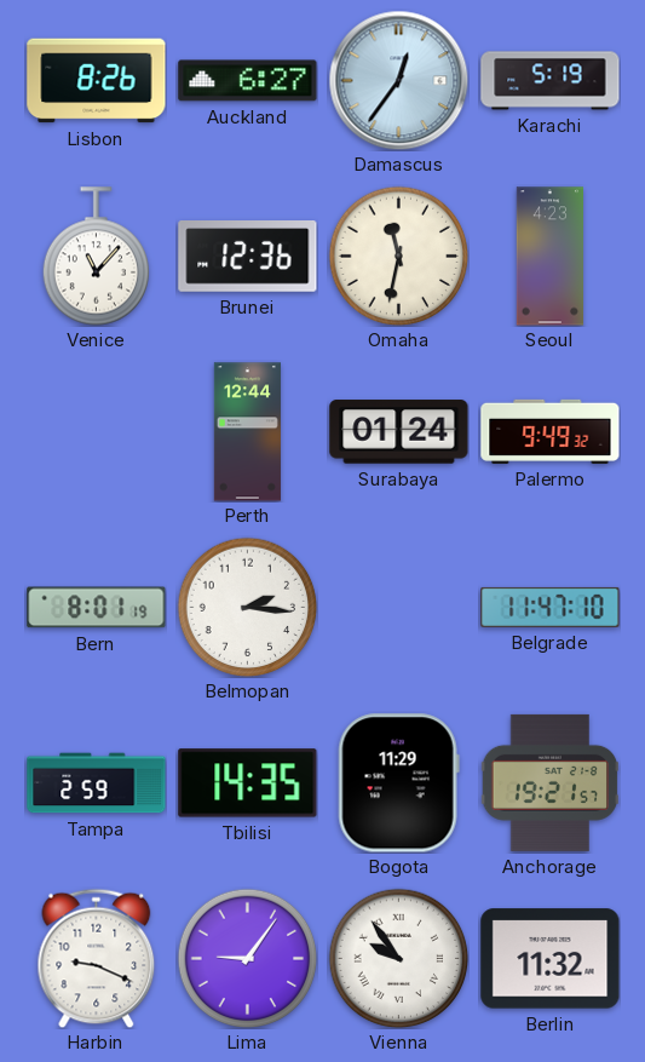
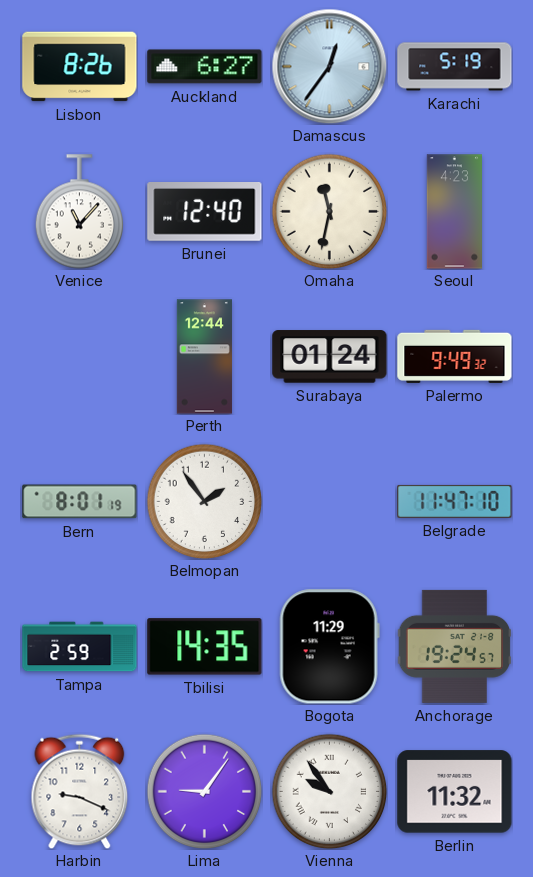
Brunei: 12:36 -> 12:40 (205, 212)
Belmopan: 2:16 -> 1:54 (204, 501)
Anchorage: 19:21 -> 19:24 (454, 646)
